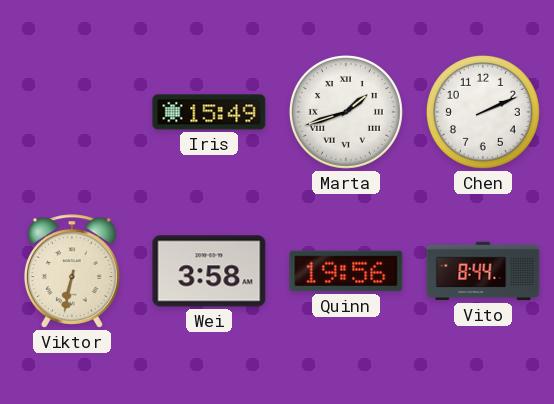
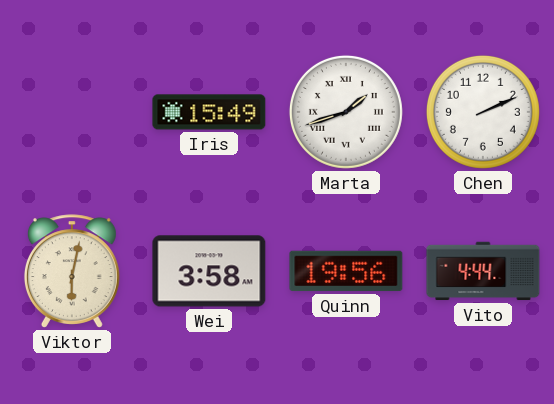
Viktor: 6:32 -> 6:02 (72, 271)
Vito: 8:44 -> 4:44 (483, 271)
